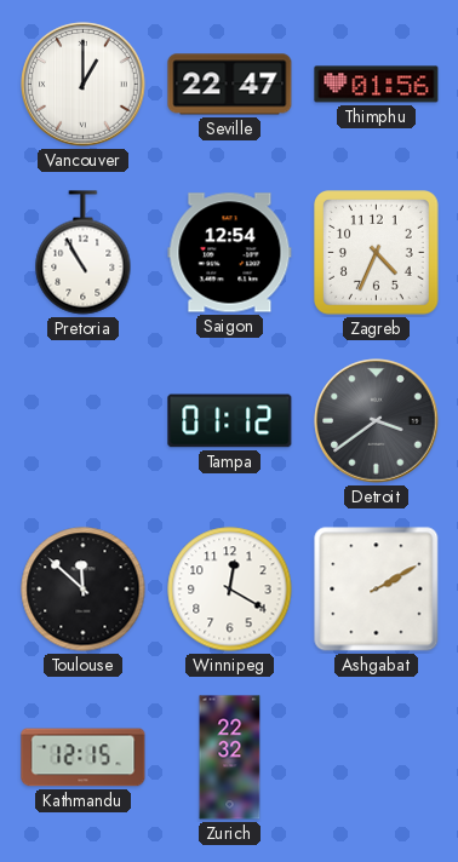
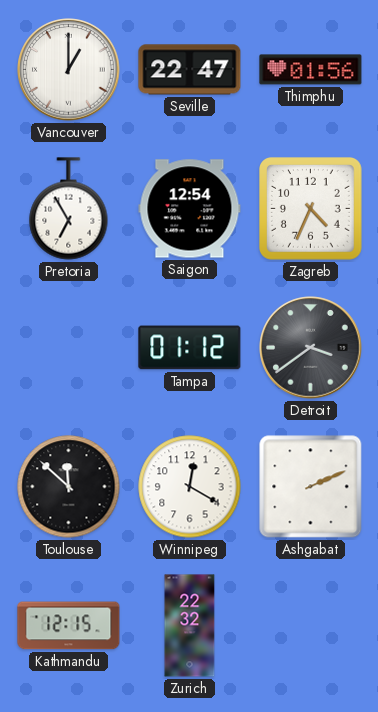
Pretoria: 10:55 -> 6:55 (69, 209)
Ashgabat: 2:10 -> 2:11 (311, 487)
